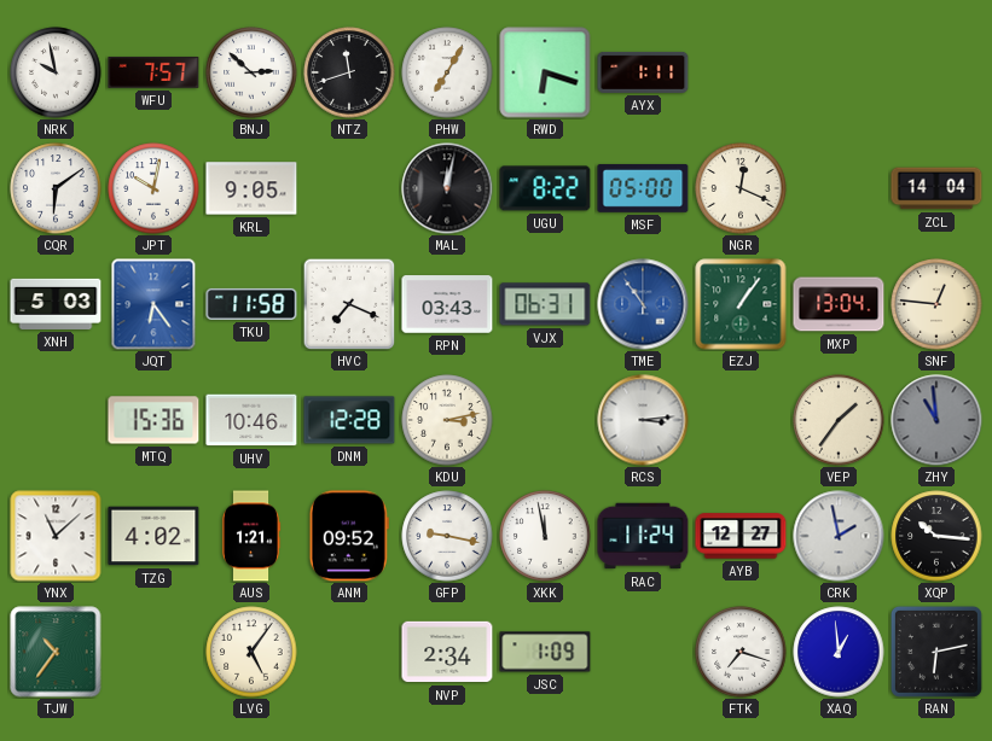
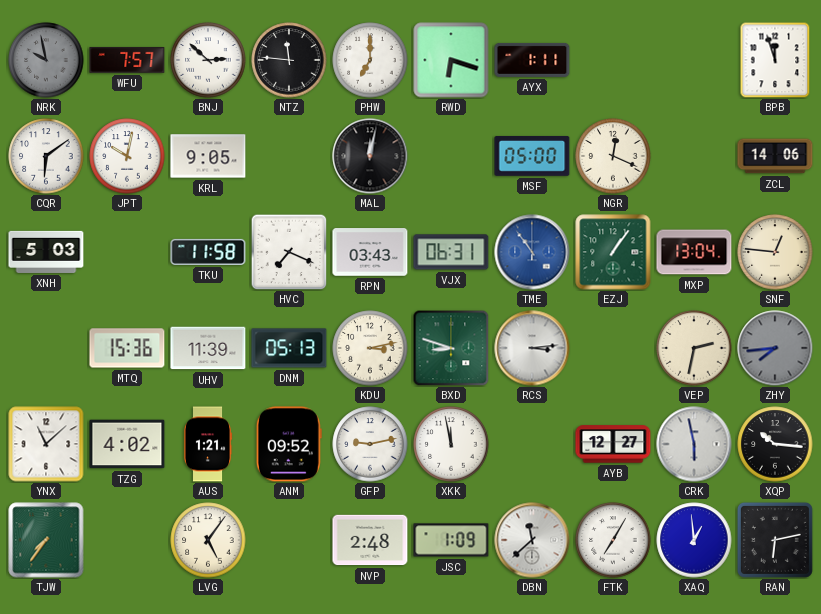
NRK dial: white -> grey (46, 60)
NTZ: 11:42 -> 11:46 (289, 60)
PHW: 7:05 -> 7:00 (370, 60)
BPB: none -> 11:57 (775, 60)
UGU: 8:22 -> none (545, 188)
ZCL: 14:04 -> 14:06 (775, 156)
JQT: 6:24 -> none (153, 304)
UHV: 10:46 -> 11:39 (208, 348)
DNM: 12:28 -> 05:13 (289, 348)
BXD: none -> 8:48 (451, 348)
VEP: 1:36 -> 2:32 (694, 348)
ZHY: 10:59 -> 7:44 (775, 348)
GFP: 9:17 -> 9:13 (370, 444)
RAC: 11:24 -> none (643, 536)
CRK: 1:58 -> 5:58 (694, 444)
TJW: 10:36 -> 7:36 (46, 540)
NVP: 2:34 -> 2:48 (370, 540)
DBN: none -> 11:38 (532, 540)
FTK: 7:18 -> 7:05 (613, 540)
